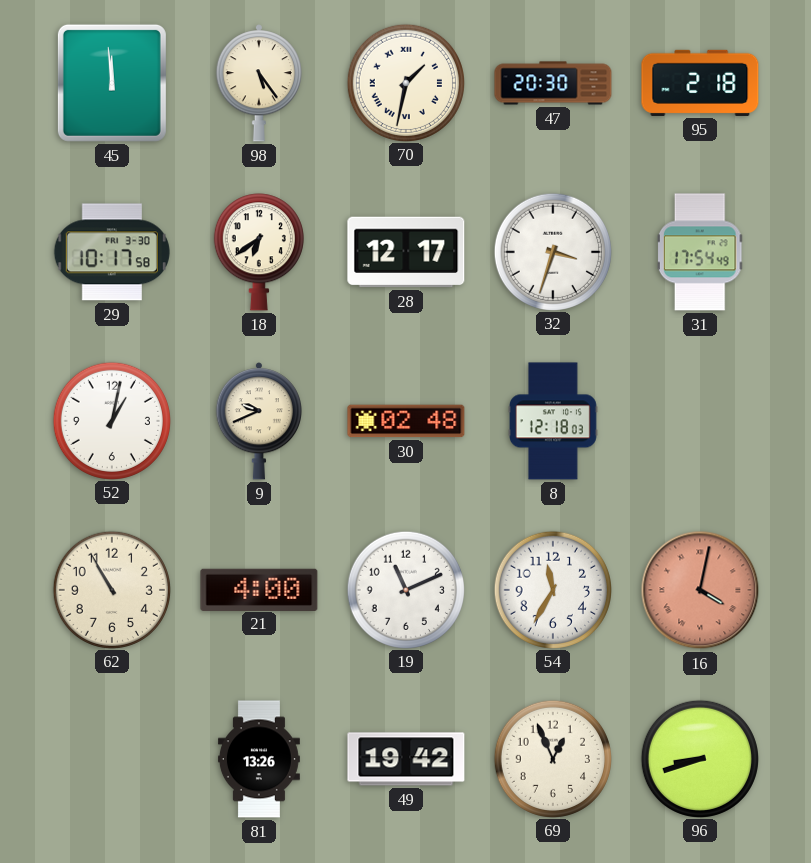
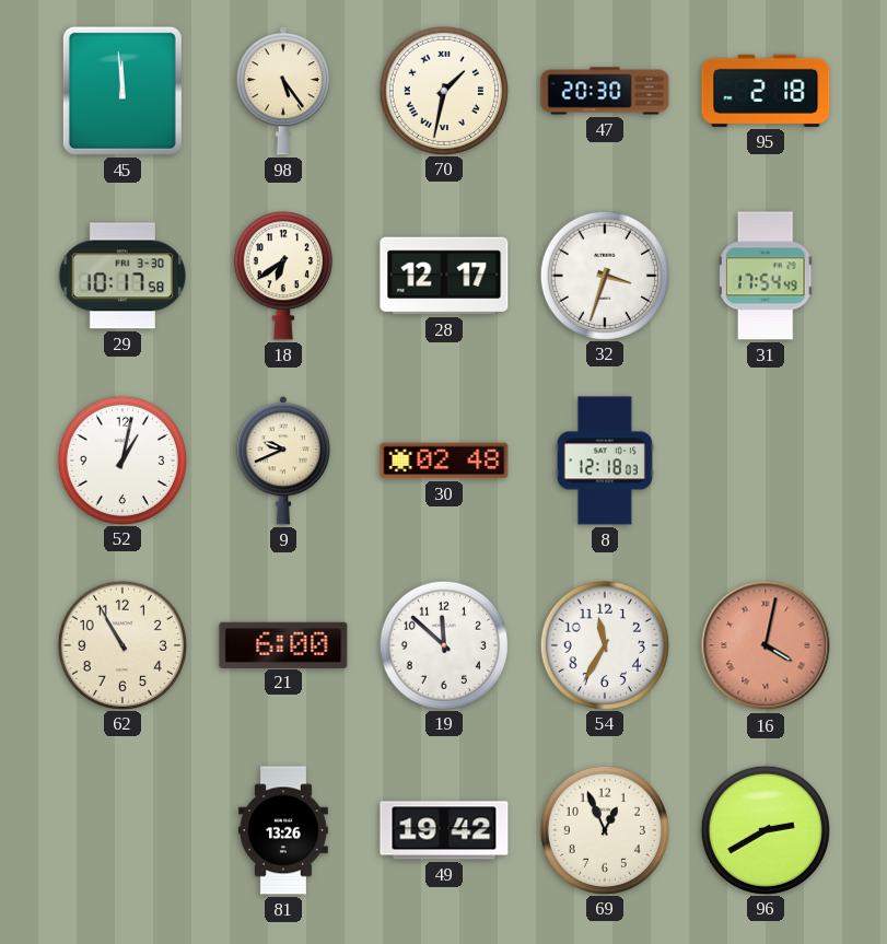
21: 4:00 -> 6:00 (283, 644)
19: 11:11 -> 11:52 (443, 644)
96: 8:42 -> 2:40 (765, 829)
